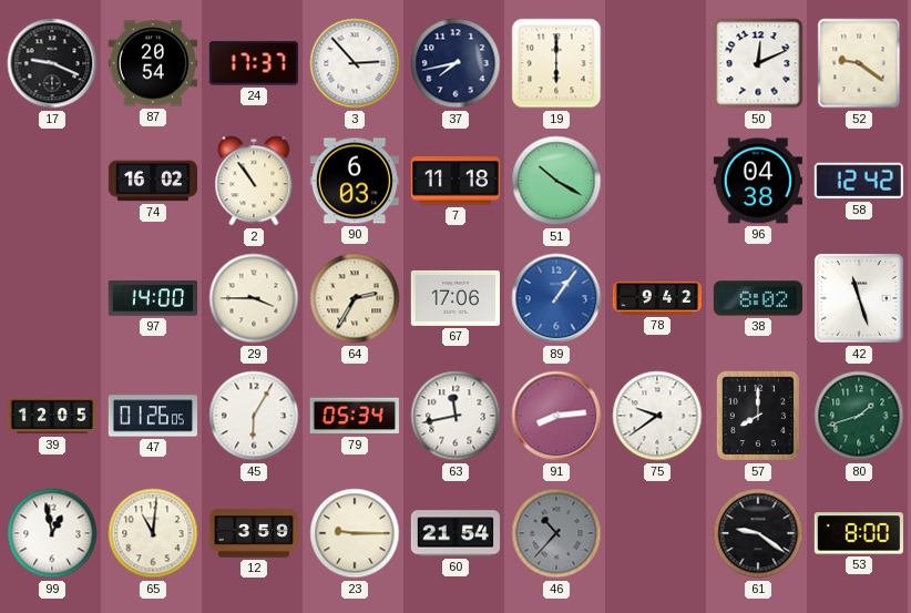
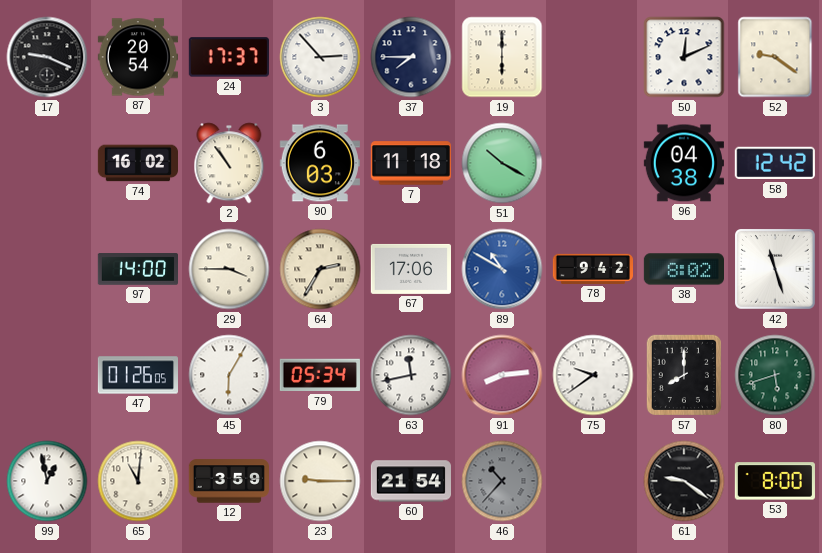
37: 7:43 -> 7:45 (411, 57)
89: 1:06 -> 10:50 (502, 269)
39: 12:05 -> none (51, 416)
80: 1:42 -> 5:42 (775, 375)
